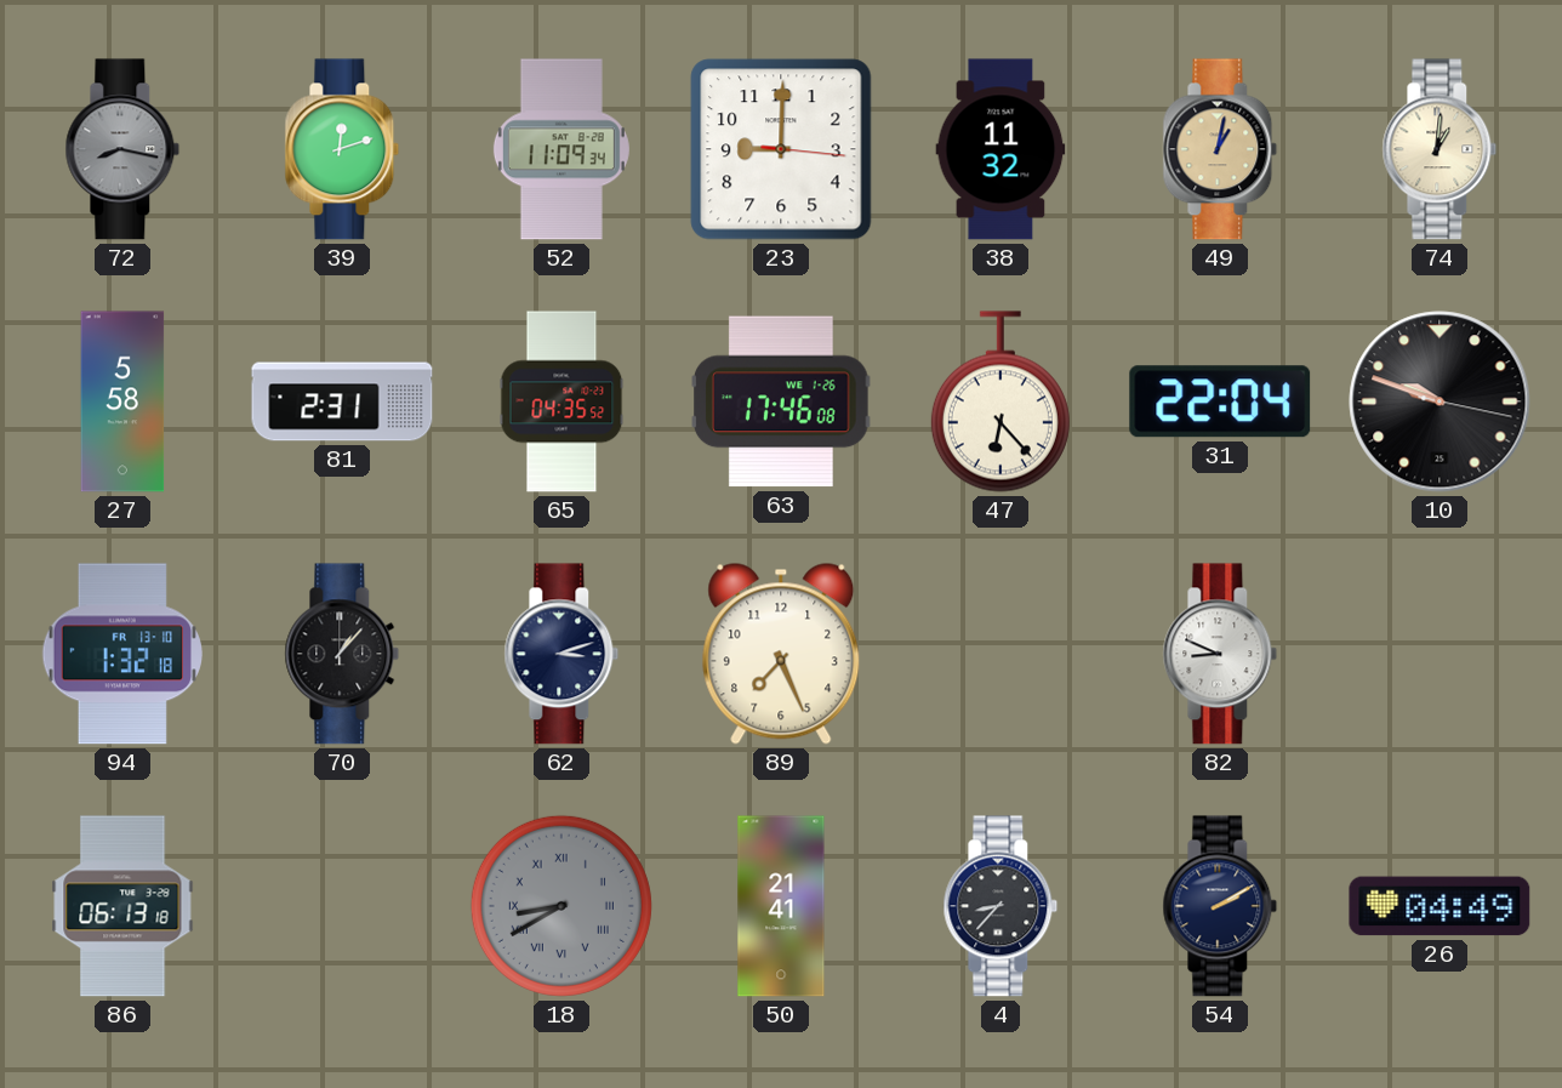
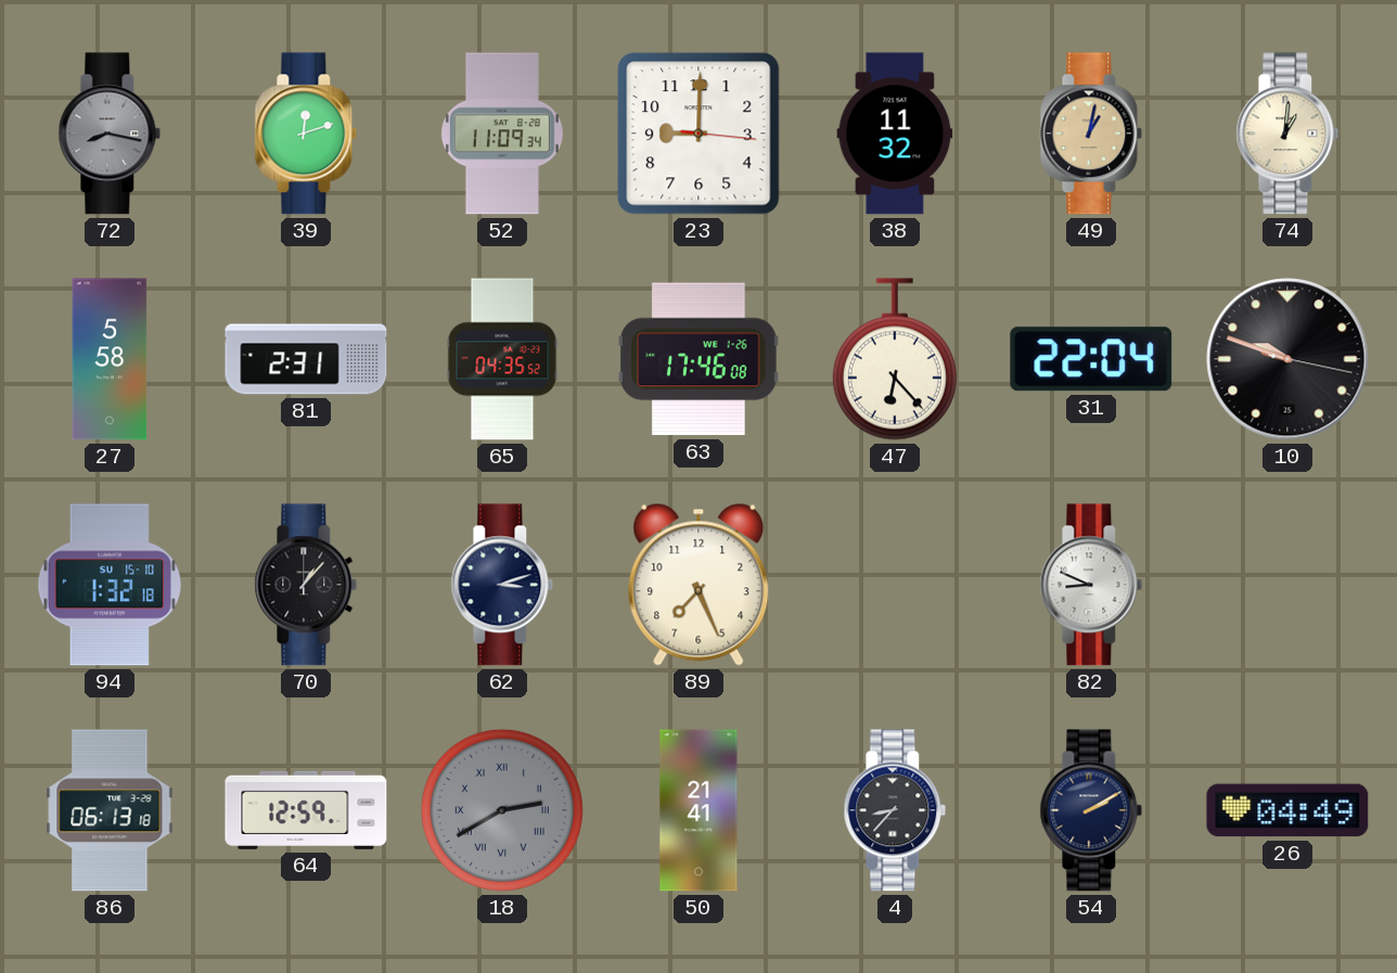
94 date: FR 13-10 -> SU 15-10 (110, 585)
64: none -> 12:59 (306, 810)
18: 8:40 -> 2:40 (502, 810)
